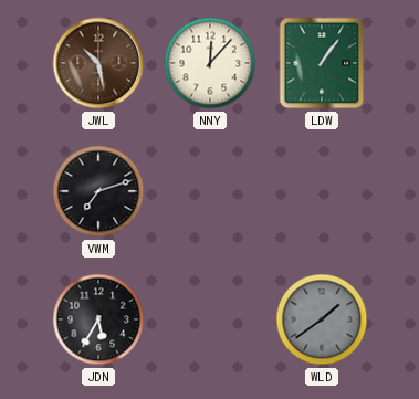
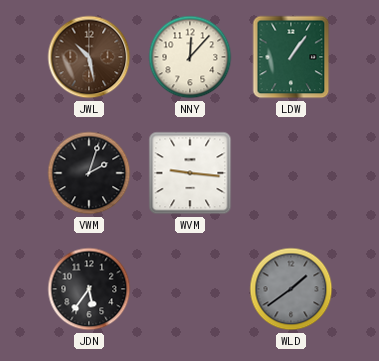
VWM: 7:12 -> 2:03 (89, 173)
WVM: none -> 9:16 (190, 173)
JDN: 5:35 -> 5:36 (89, 289)
